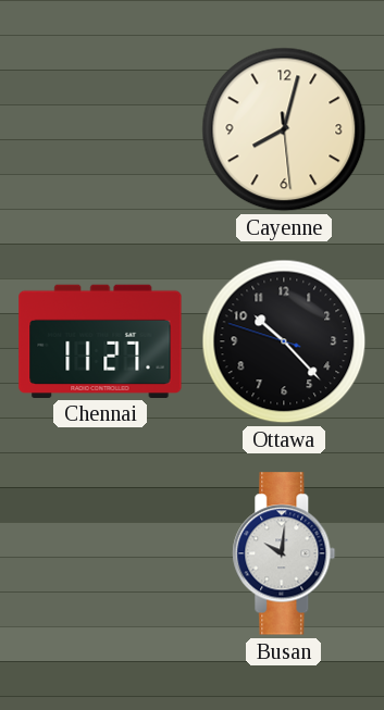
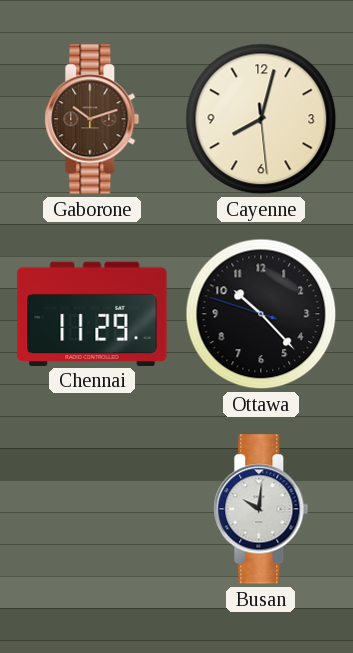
Gaborone: none -> 10:12 (92, 119)
Chennai: 11:27 -> 11:29 (92, 313)
